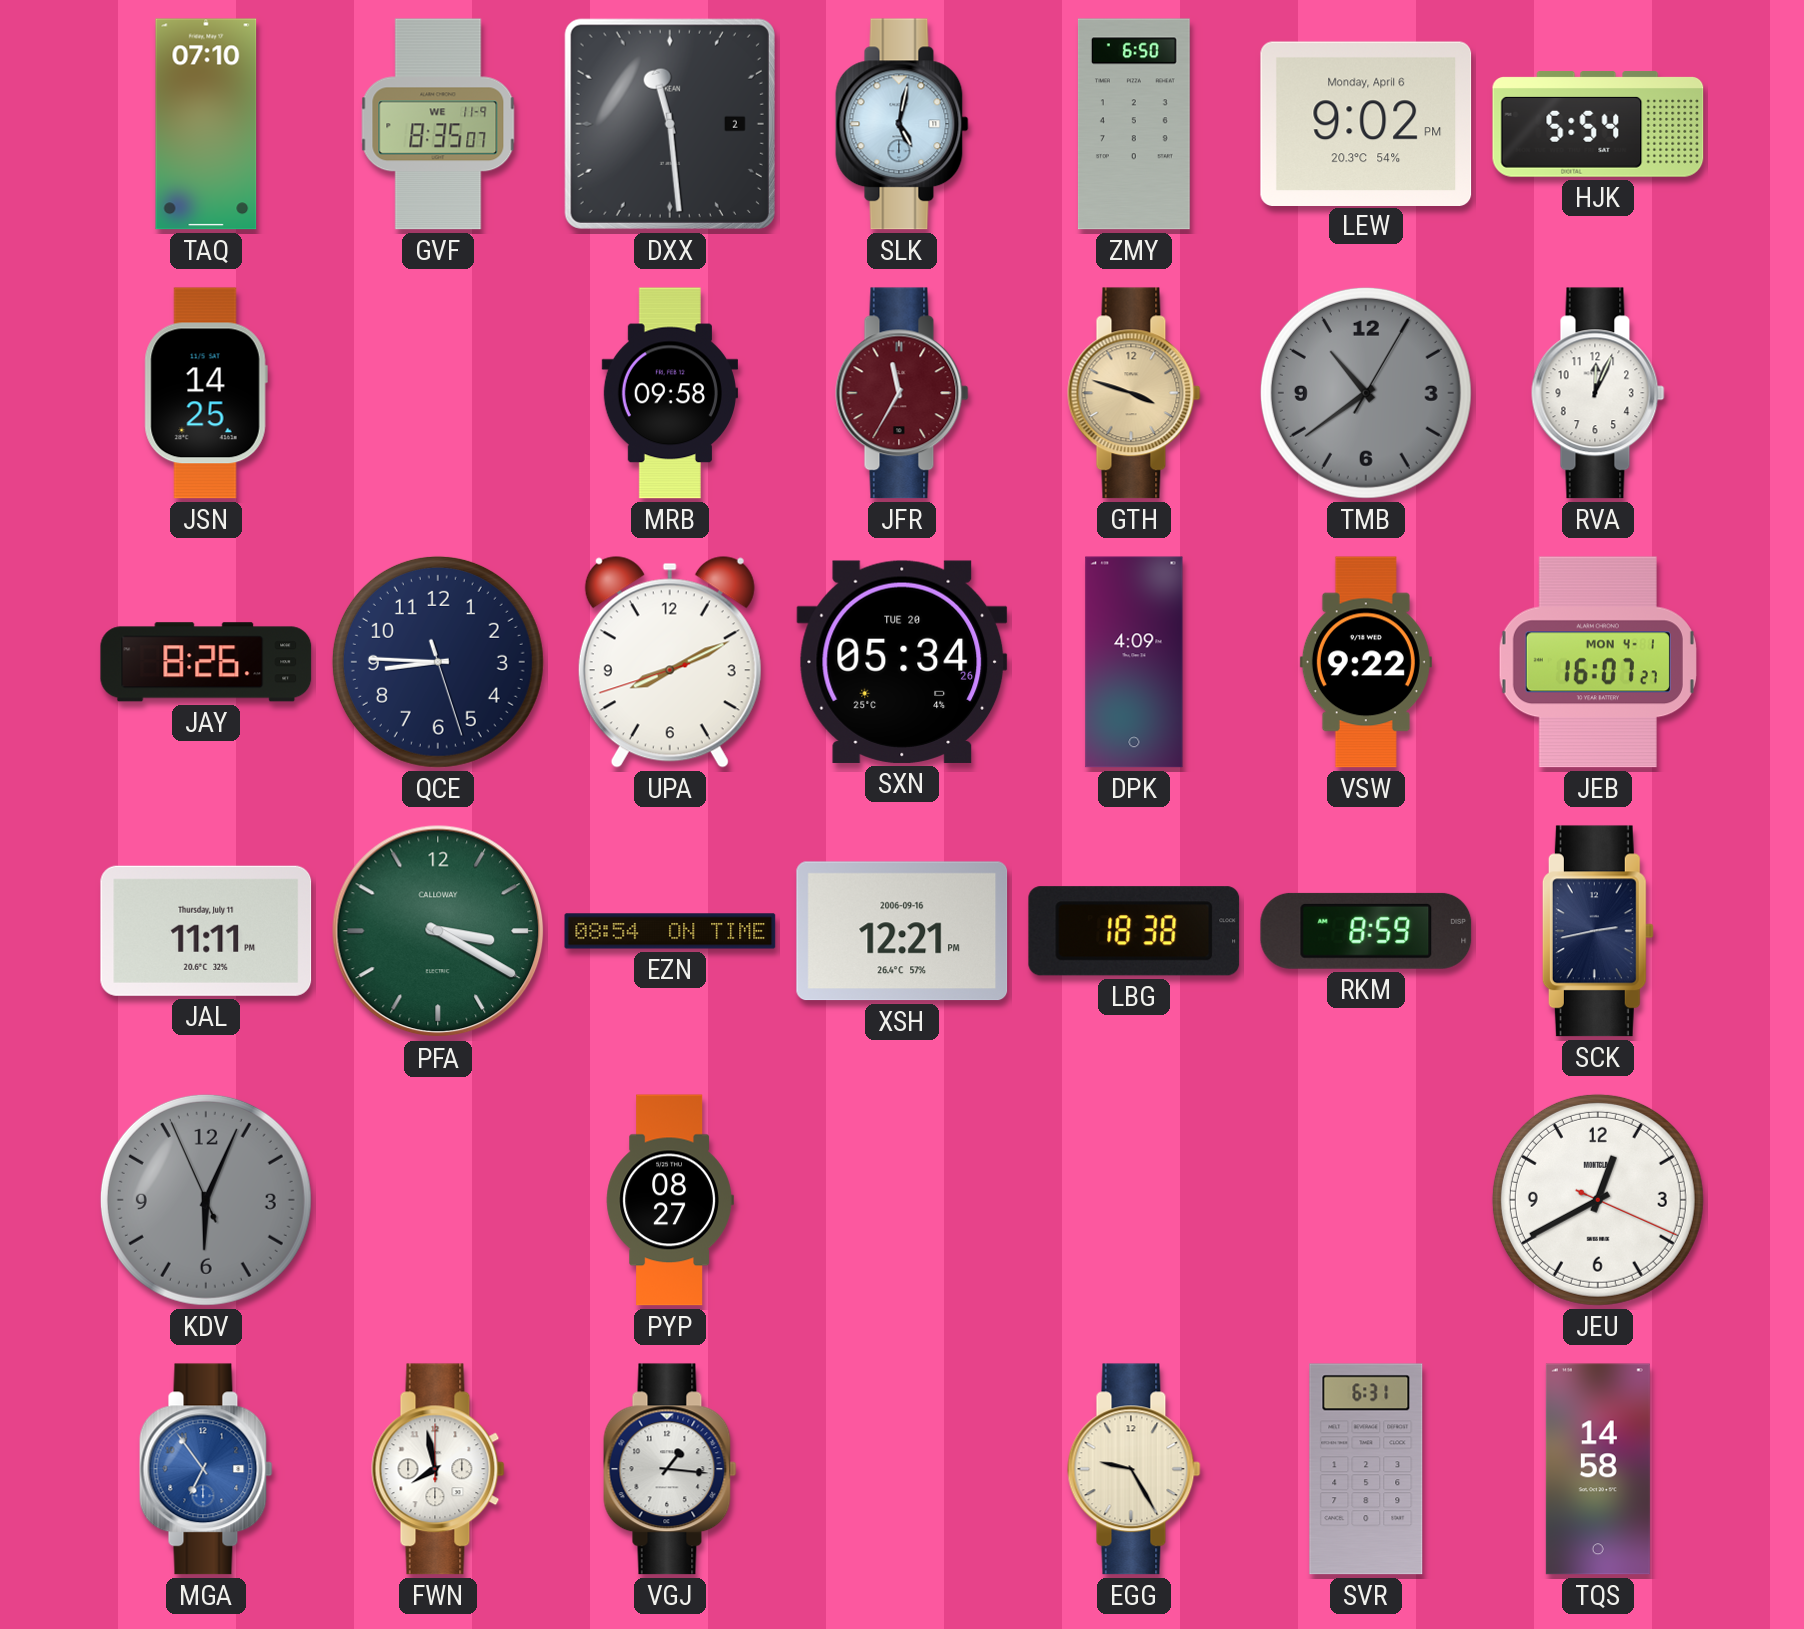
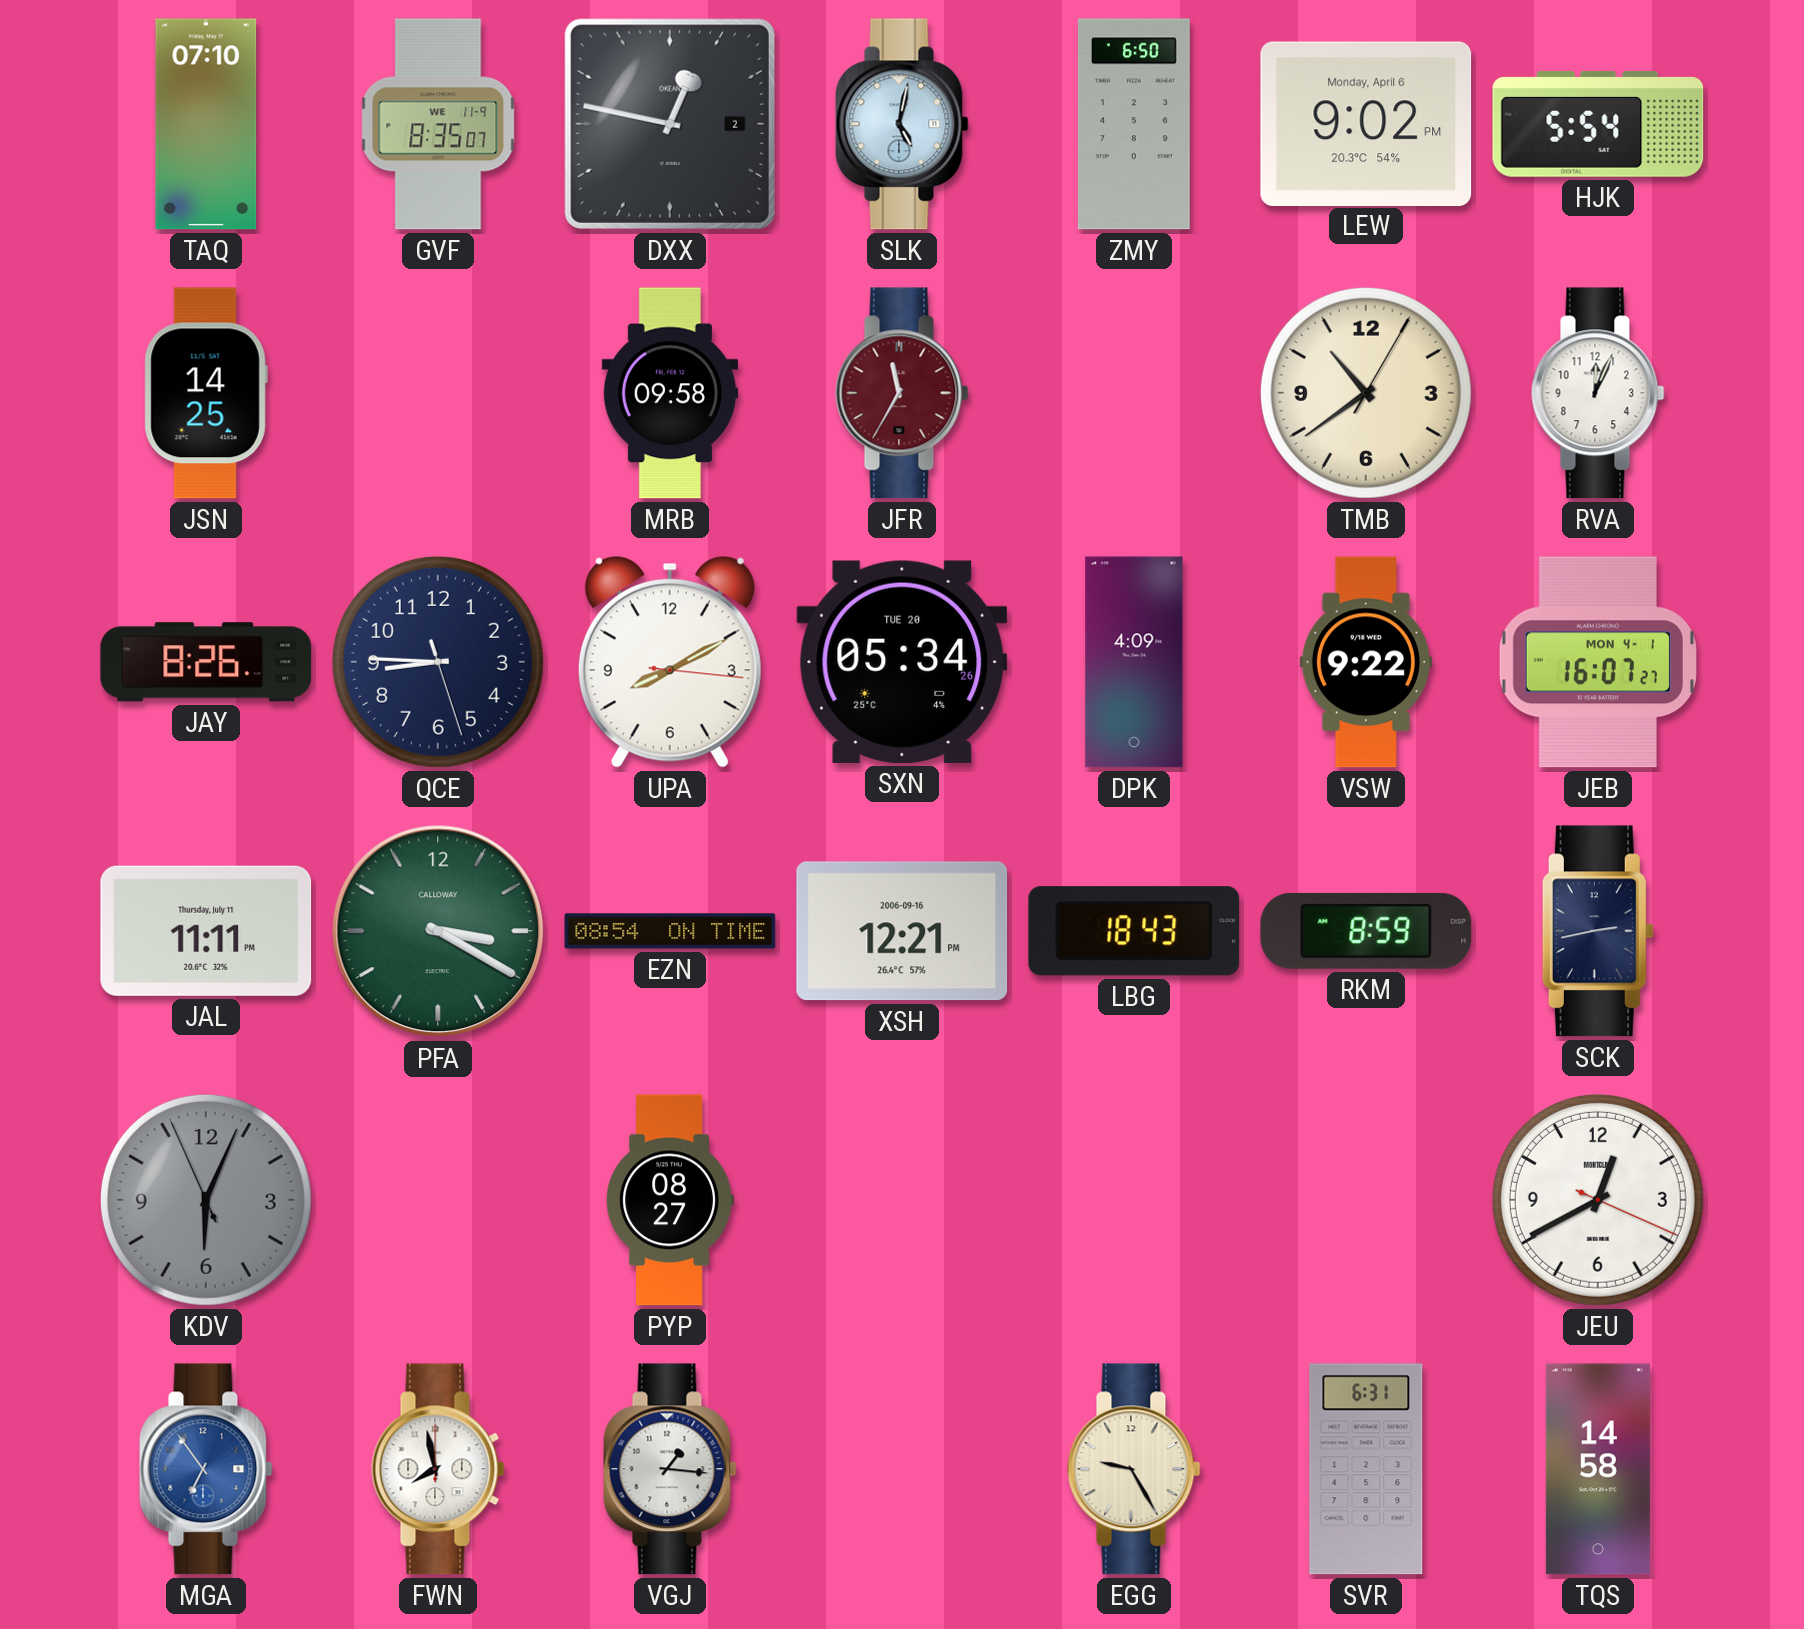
DXX: 11:29 -> 12:47 (670, 124)
GTH: 3:48 -> none (1134, 393)
TMB dial: grey -> cream (1366, 393)
UPA: 8:10:42 -> 8:10:16 (670, 662)
LBG: 18:38 -> 18:43 (1134, 931)
